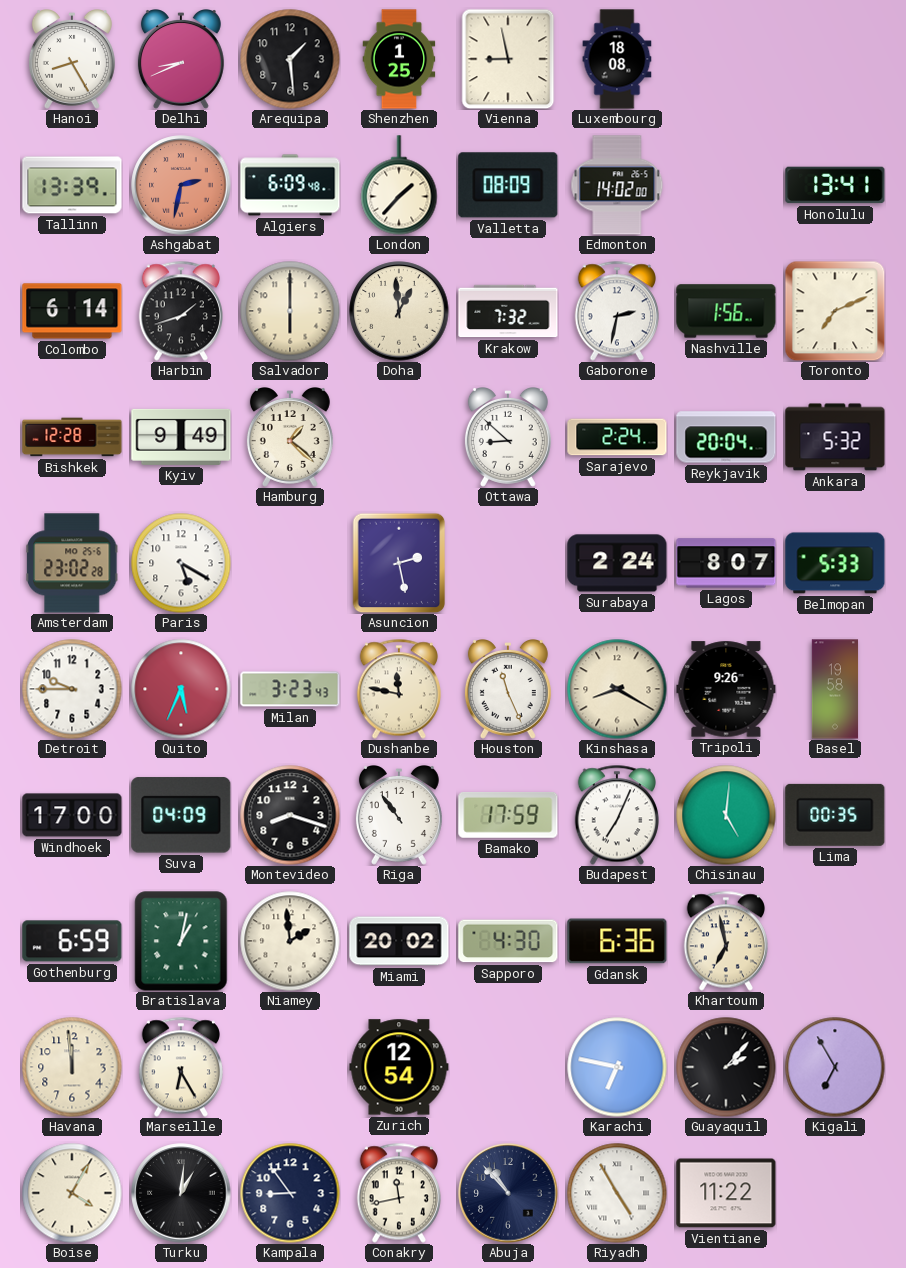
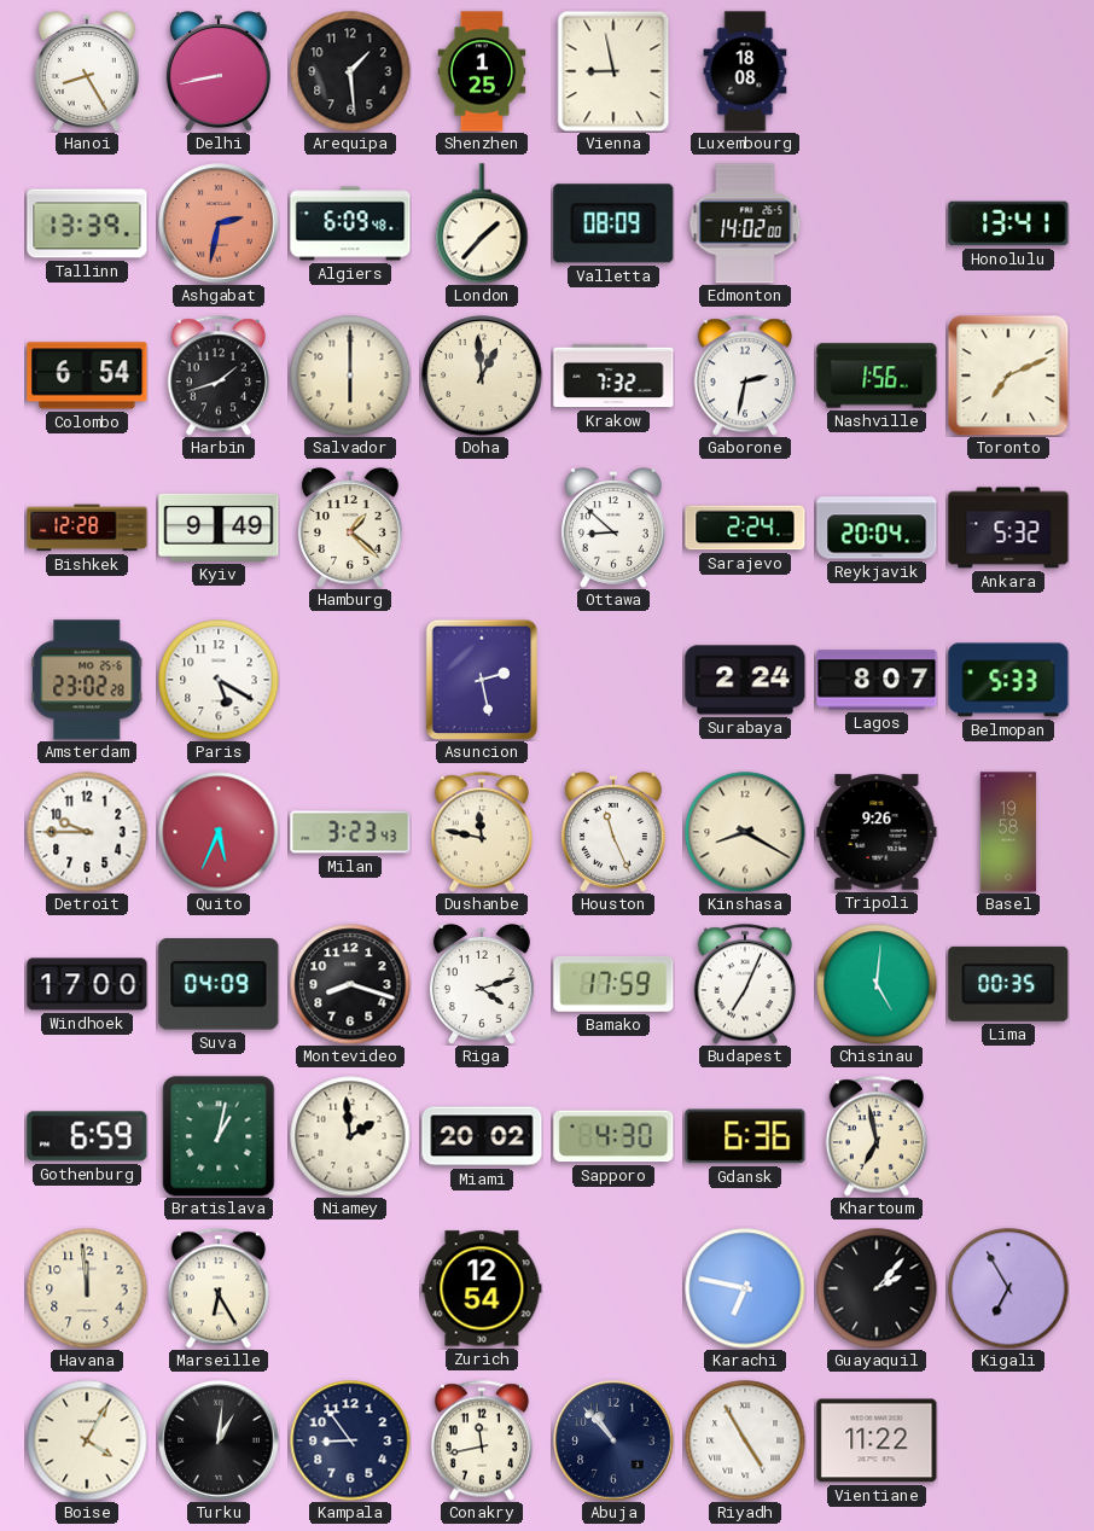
Delhi: 8:41 -> 8:43 (219, 72)
Colombo: 6:14 -> 6:54 (87, 376)
Riga: 10:54 -> 4:12 (482, 985)
